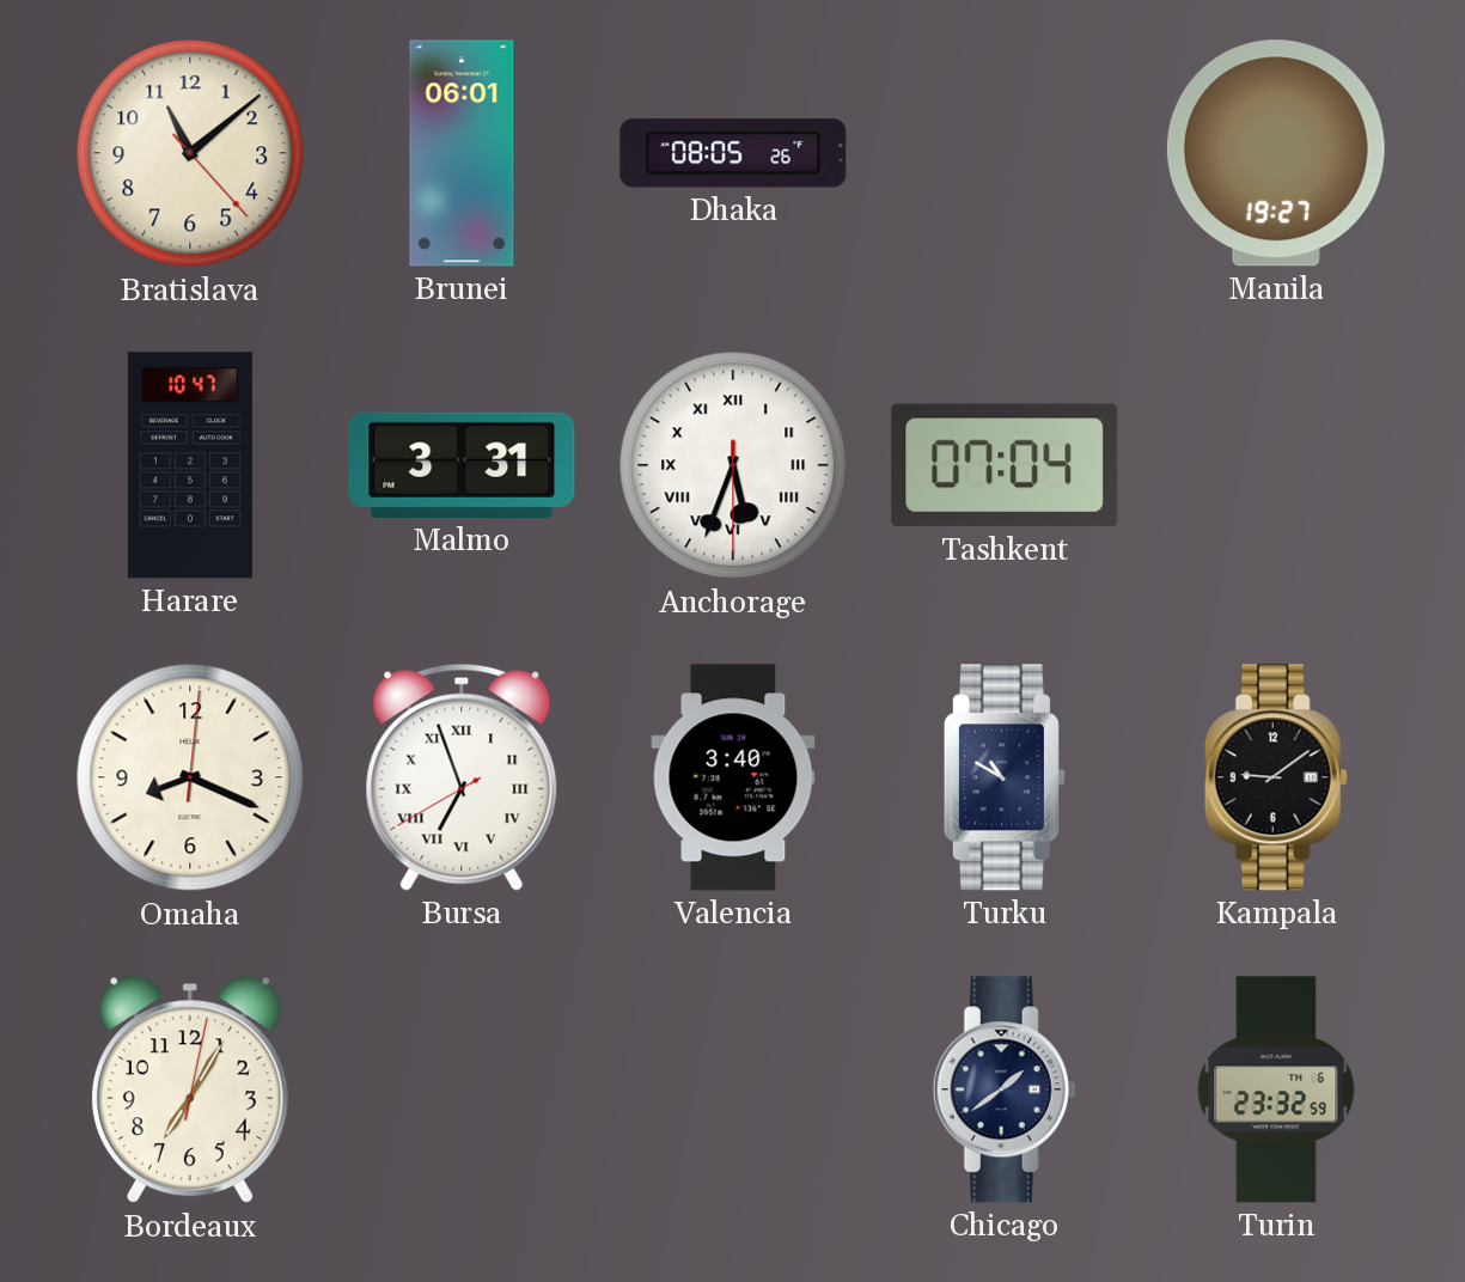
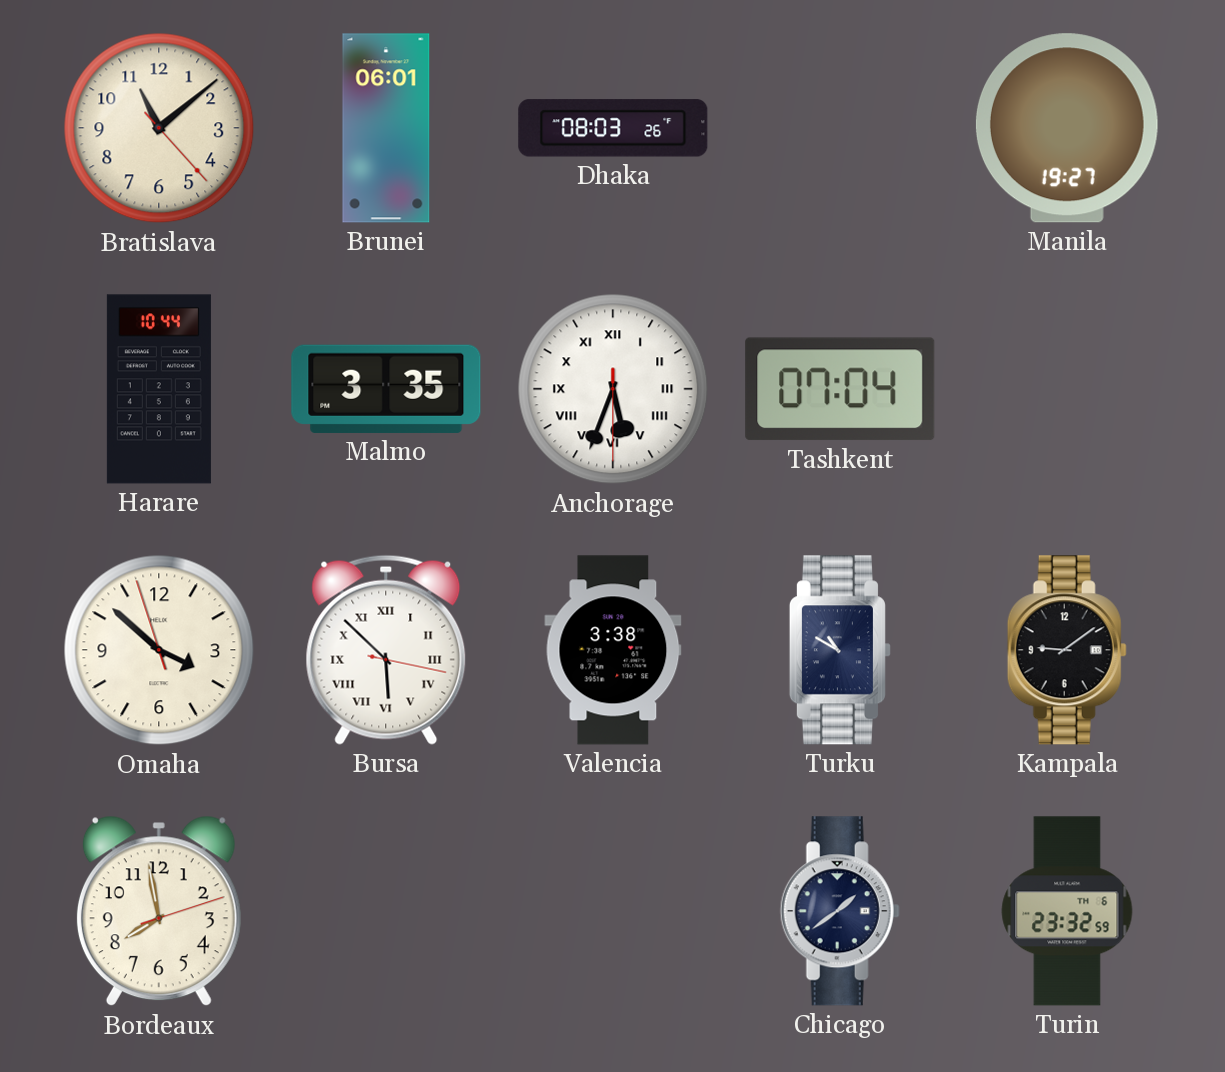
Dhaka: 08:05 -> 08:03 (613, 128)
Harare: 10:47 -> 10:44 (159, 389)
Malmo: 3:31 -> 3:35 (386, 389)
Omaha: 8:19 -> 3:51 (159, 650)
Bursa: 6:56 -> 5:52 (386, 650)
Valencia: 3:40 -> 3:38 (613, 650)
Bordeaux: 7:05 -> 7:58 (159, 911)
